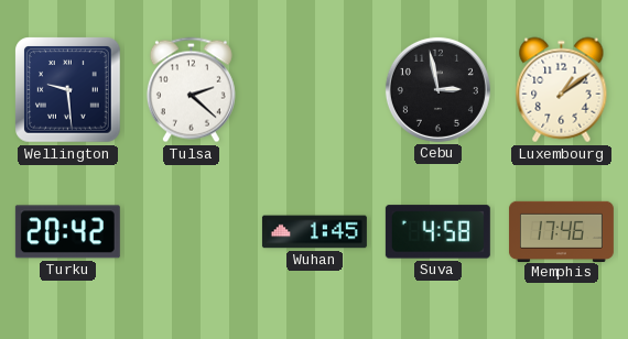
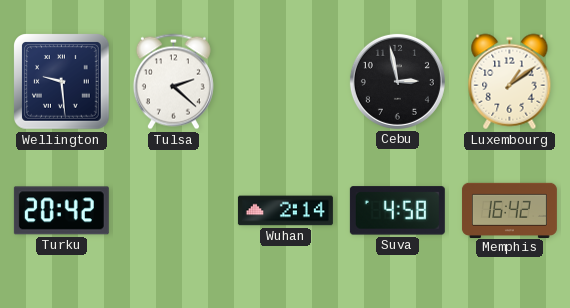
Wuhan: 1:45 -> 2:14 (285, 211)
Memphis: 17:46 -> 16:42 (509, 210)
